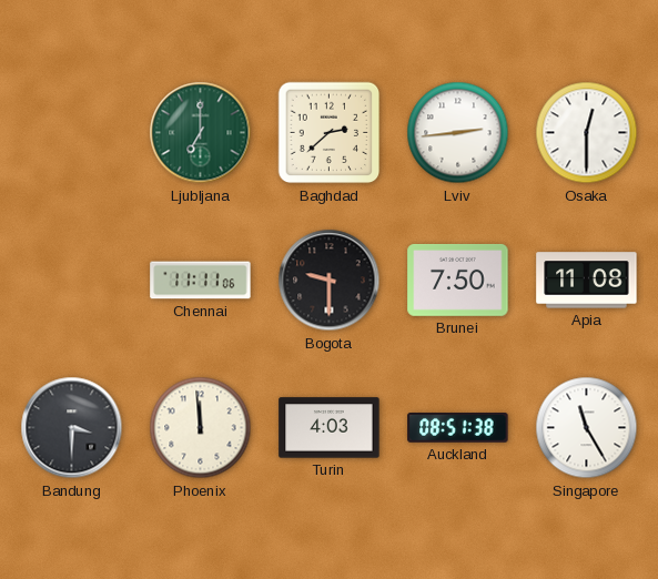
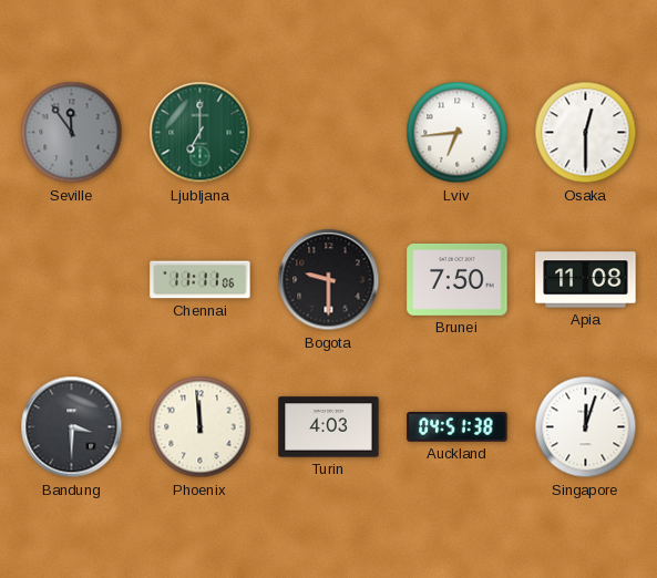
Seville: none -> 11:54 (72, 133)
Baghdad: 2:38 -> none (330, 133)
Lviv: 2:44 -> 6:44 (458, 133)
Auckland: 08:51 -> 04:51 (458, 427)
Singapore: 11:25 -> 12:03 (586, 427)
